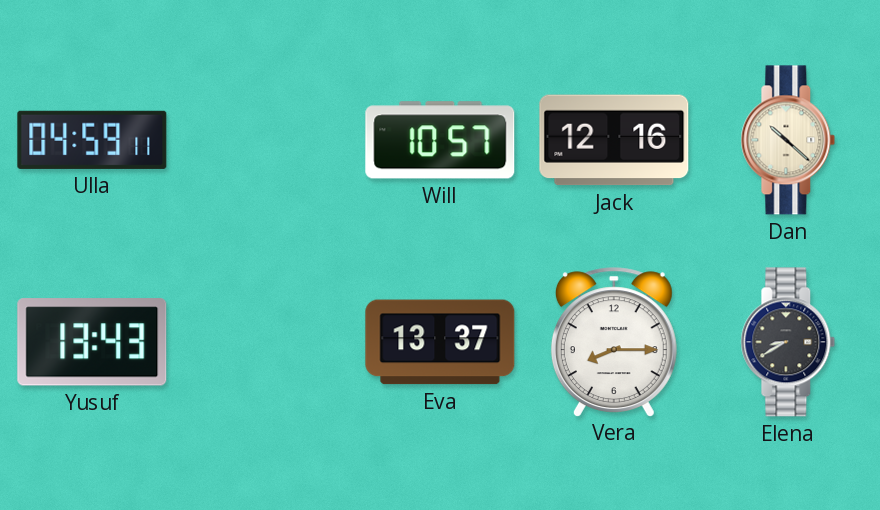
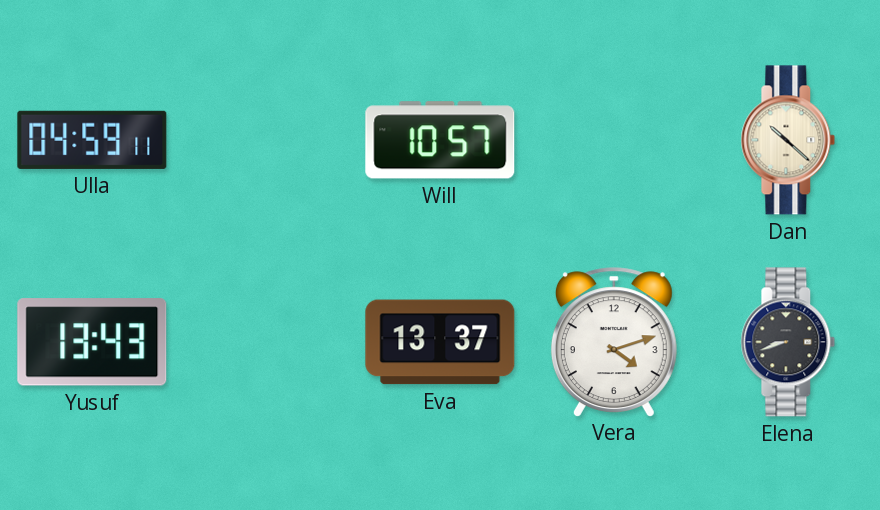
Jack: 12:16 -> none (614, 140)
Vera: 8:15 -> 4:12 (614, 342)
Elena: 8:40 -> 8:42 (788, 342)
